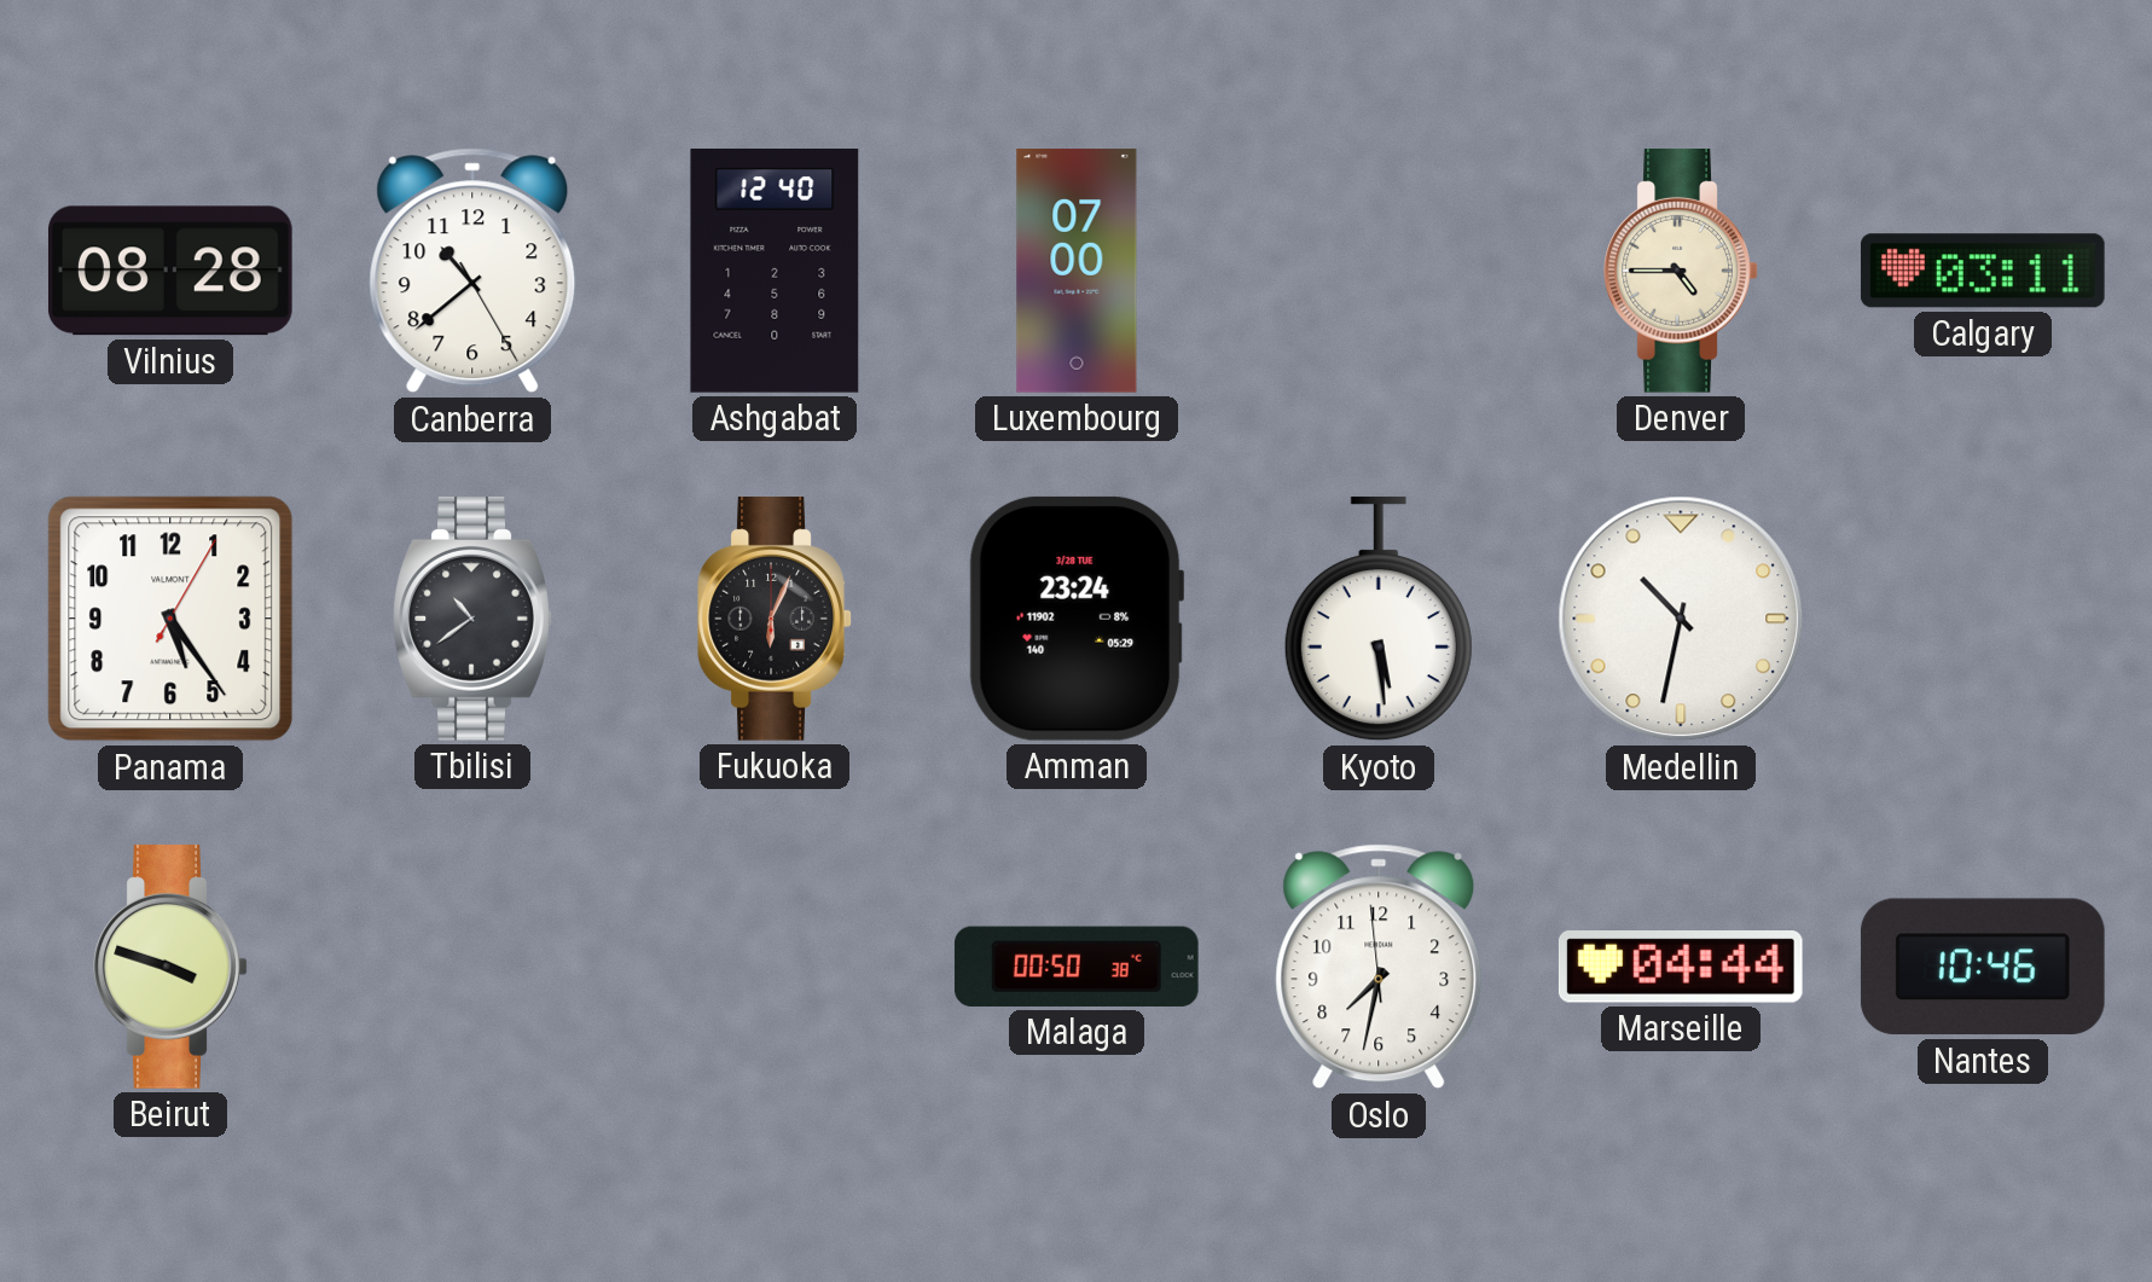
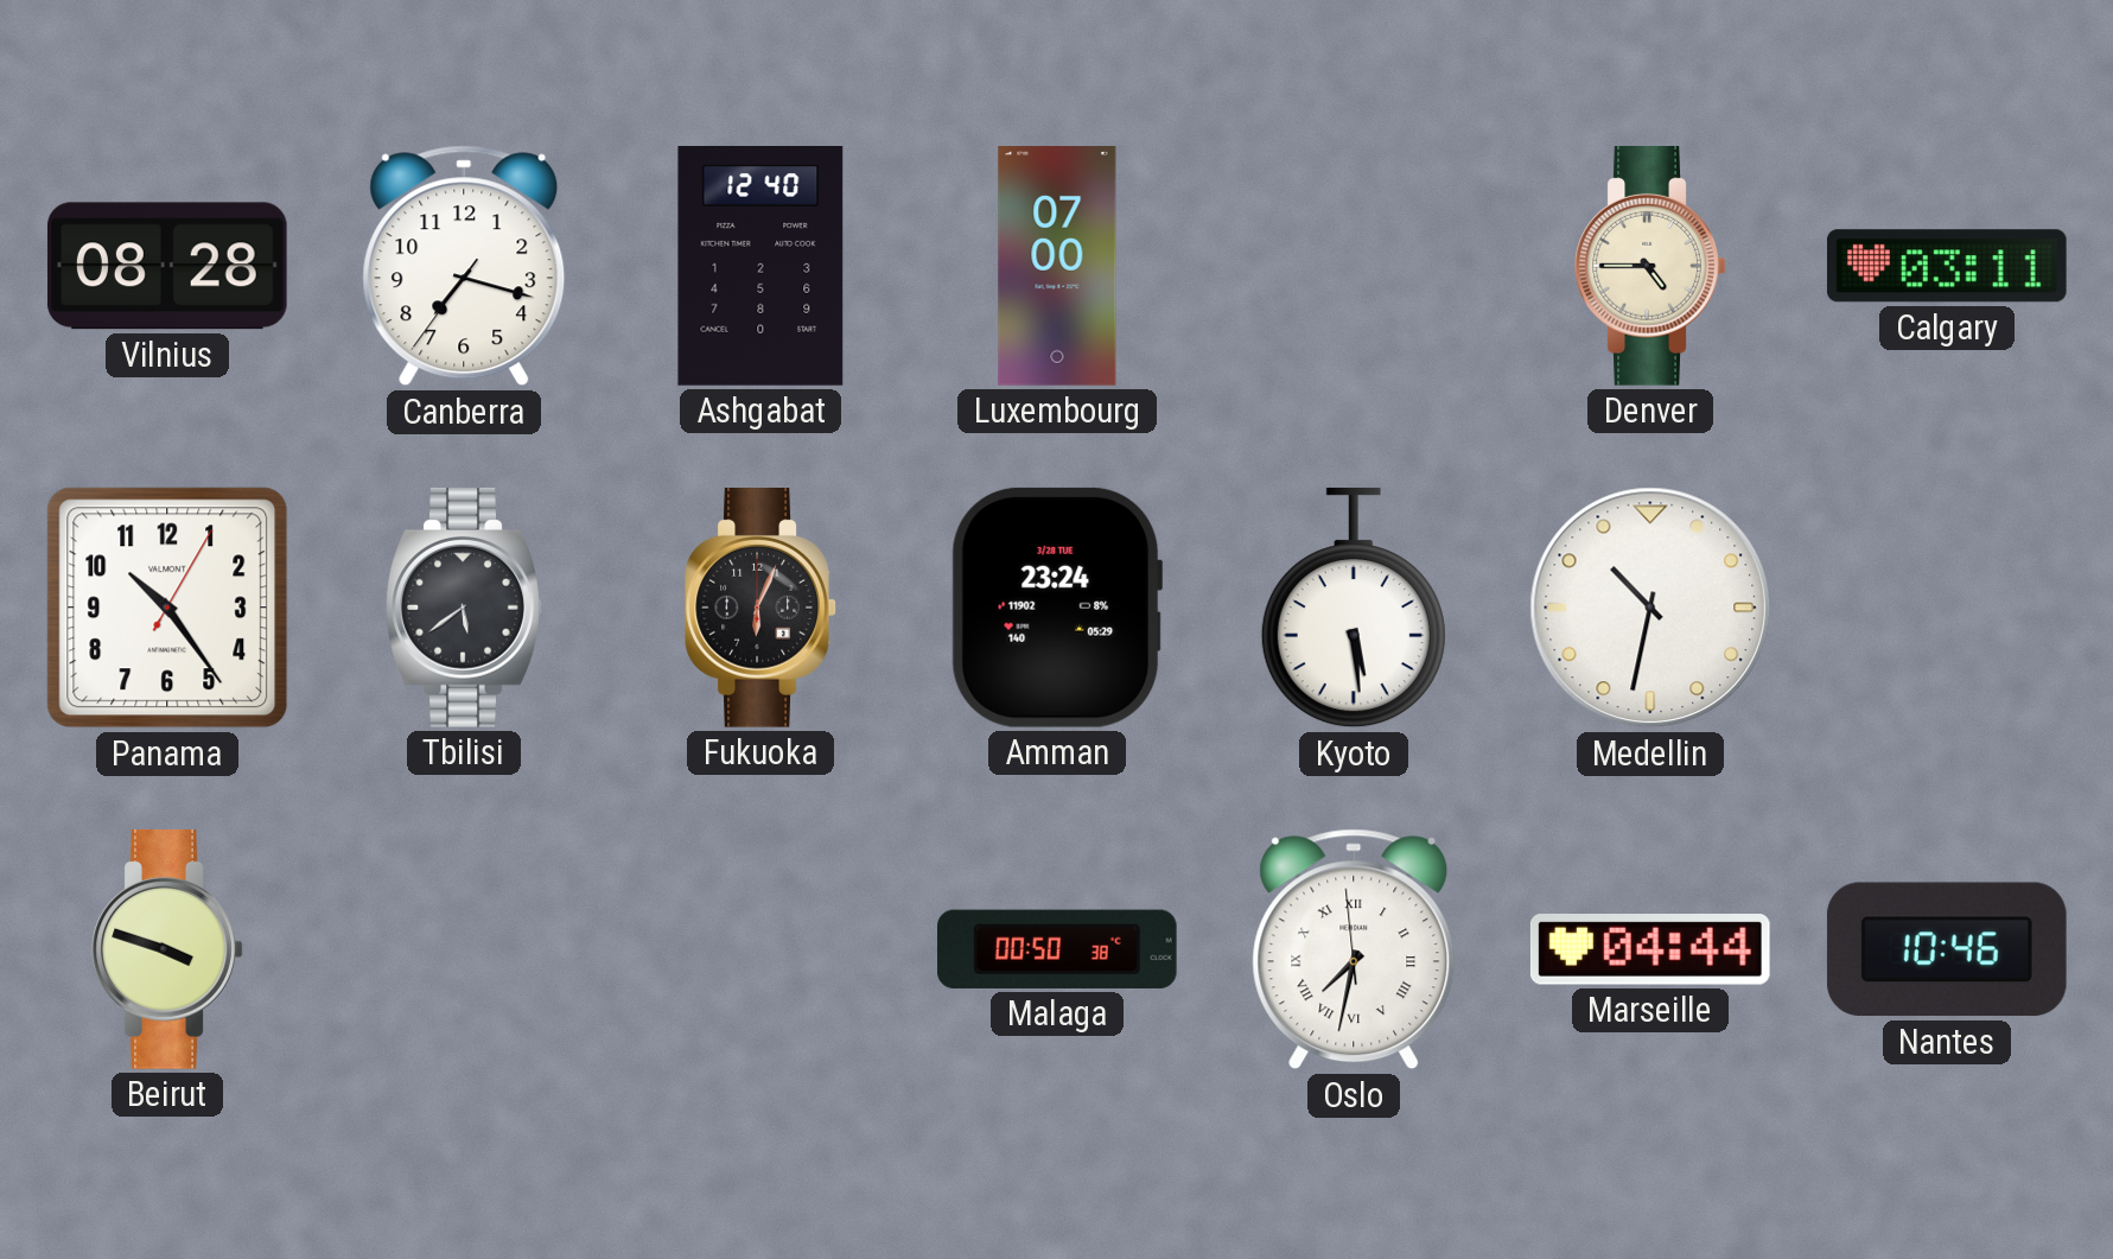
Canberra: 10:38 -> 7:17 (464, 266)
Panama: 5:24 -> 10:24 (167, 608)
Tbilisi: 10:39 -> 5:39 (464, 609)
Oslo numerals: Arabic -> Roman (1354, 949)
